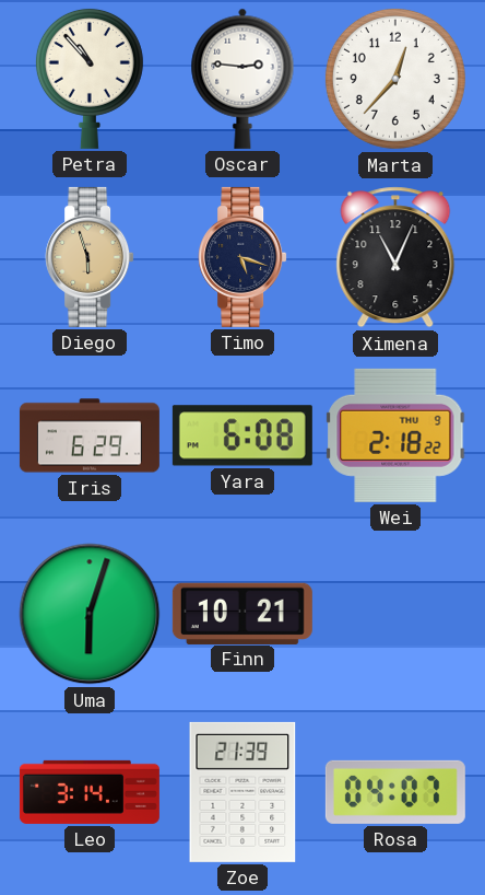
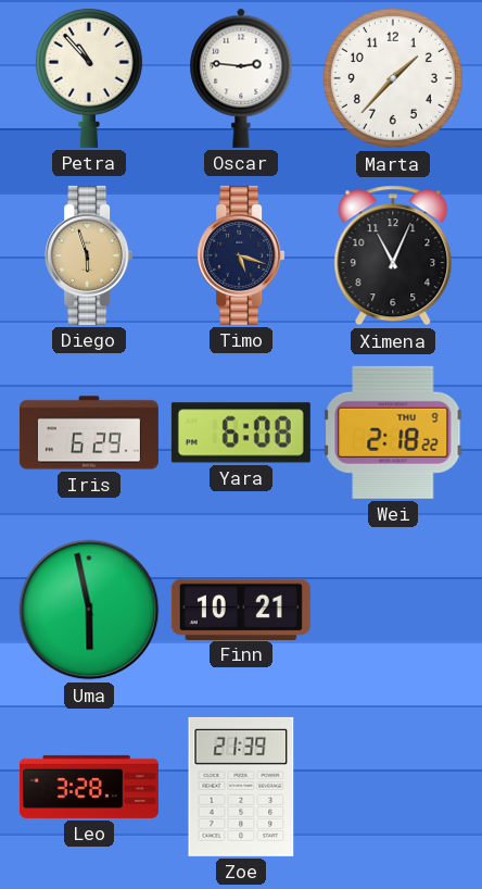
Marta: 12:37 -> 1:37 (393, 78)
Uma: 6:03 -> 5:58 (89, 610)
Leo: 3:14 -> 3:28 (89, 787)
Rosa: 04:07 -> none (395, 792)
